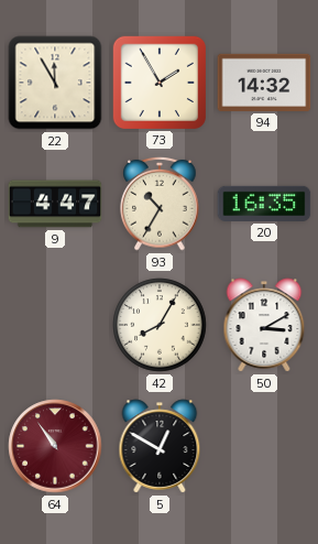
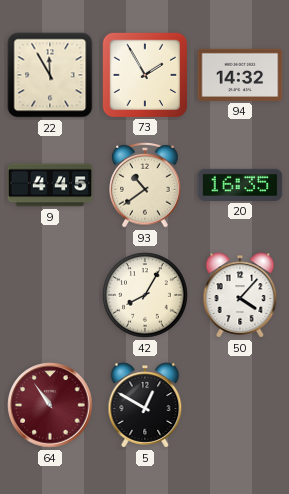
9: 4:47 -> 4:45 (50, 185)
93: 10:35 -> 10:39 (145, 185)
50: 3:10 -> 4:07 (240, 295)
